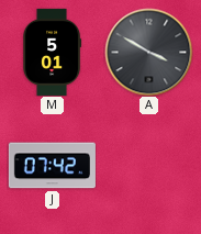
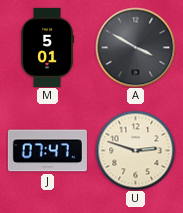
J: 07:42 -> 07:47 (47, 151)
U: none -> 2:48 (135, 150)
